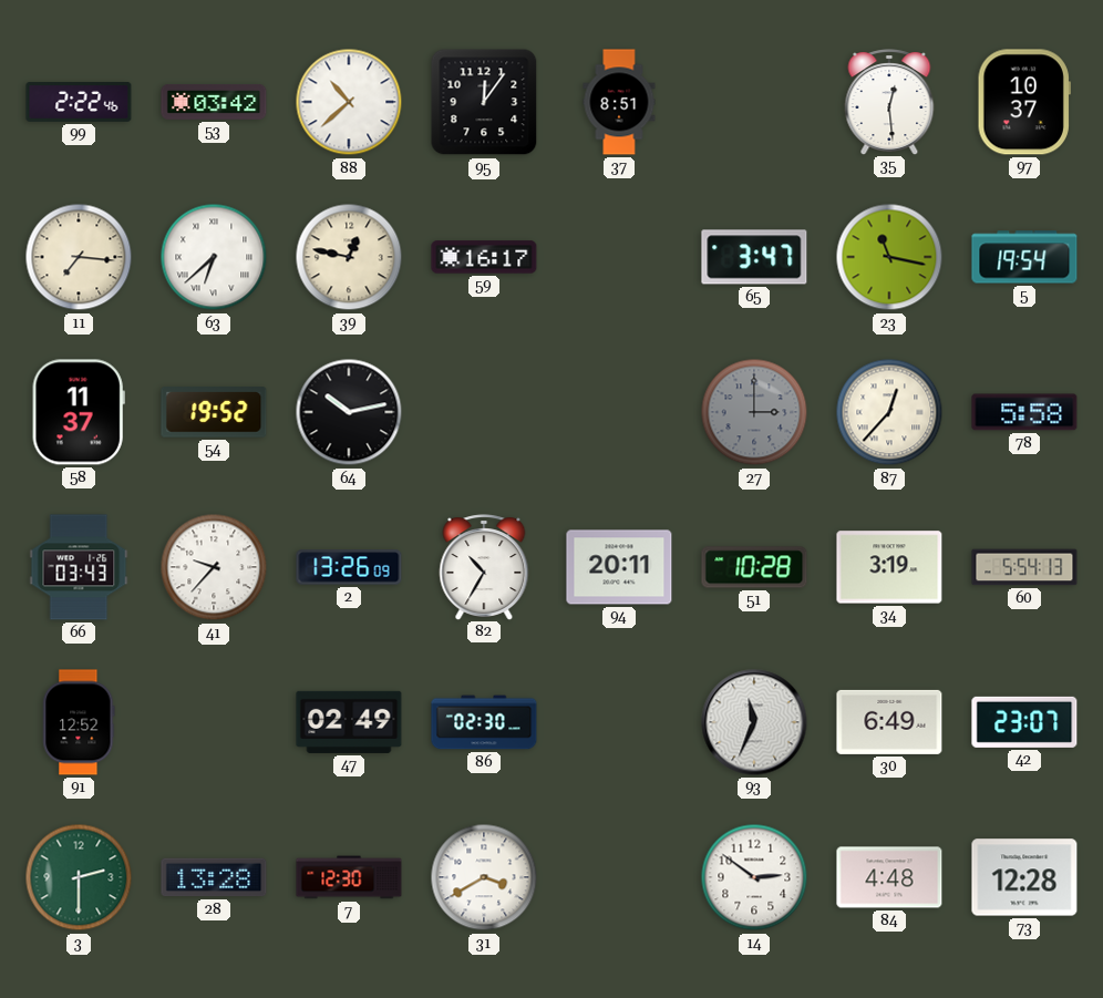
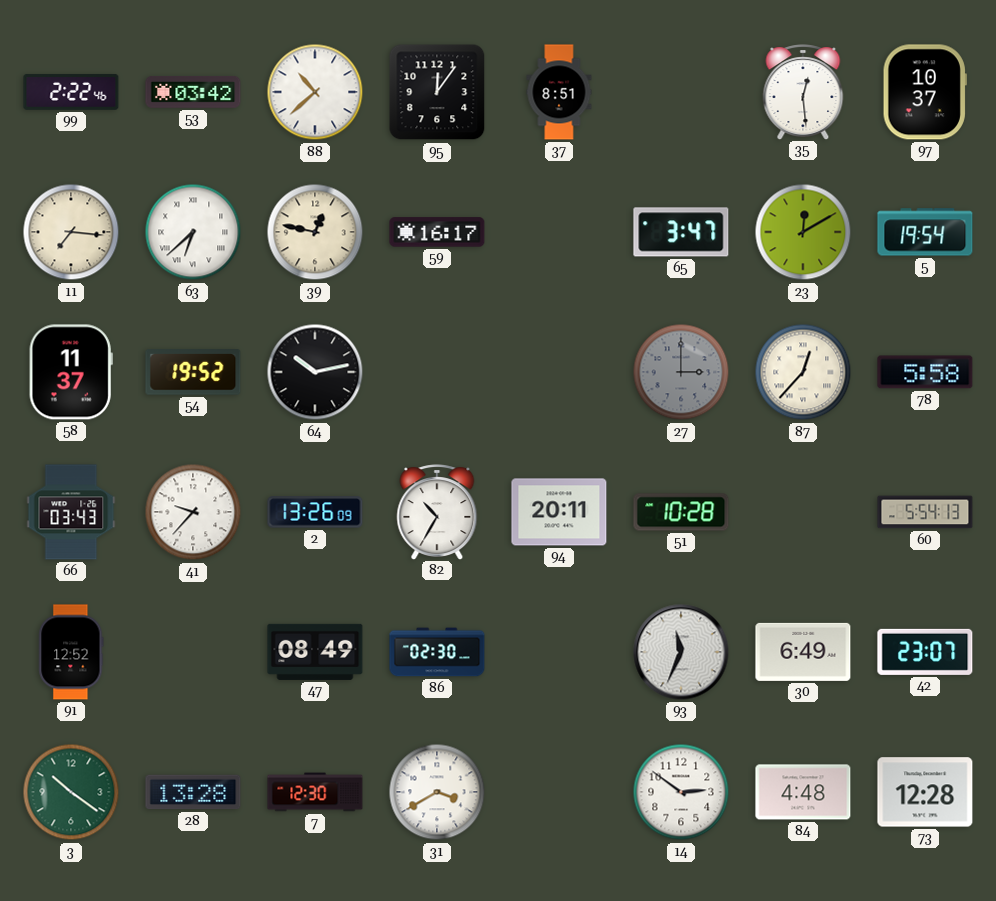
23: 11:17 -> 12:10 (803, 232)
34: 3:19 -> none (889, 567)
47: 02:49 -> 08:49 (315, 652)
3: 2:30 -> 10:21 (71, 792)
